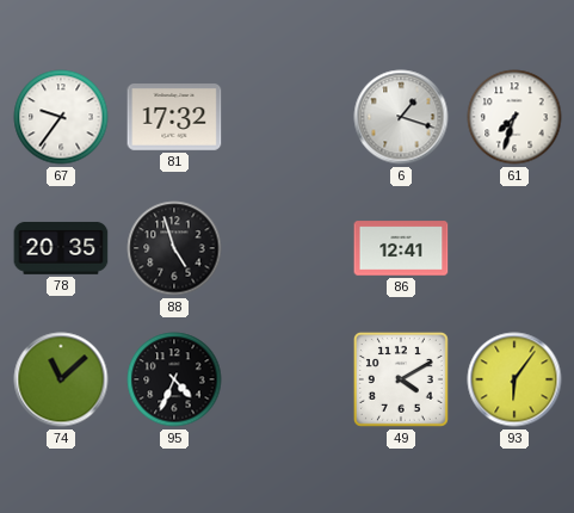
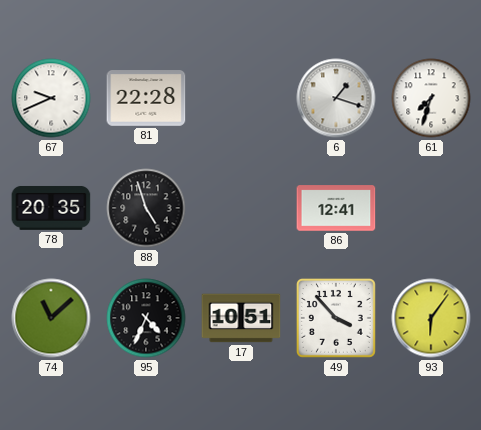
67: 9:36 -> 9:41 (51, 98)
81: 17:32 -> 22:28 (146, 99)
17: none -> 10:51 (241, 318)
49: 4:10 -> 3:53 (336, 318)
